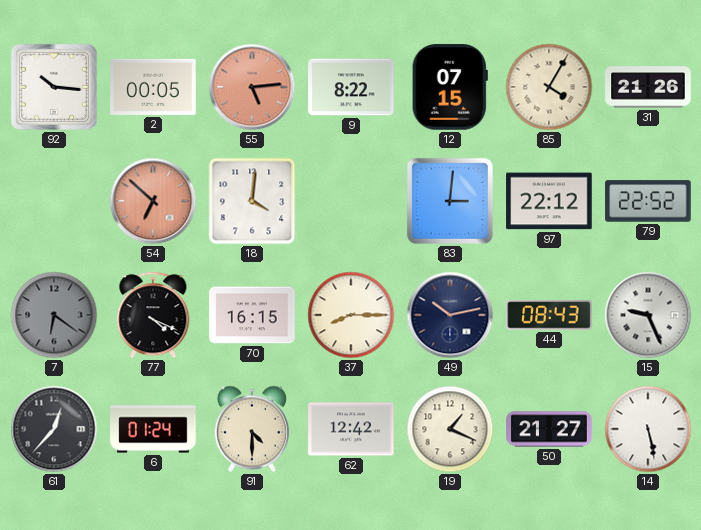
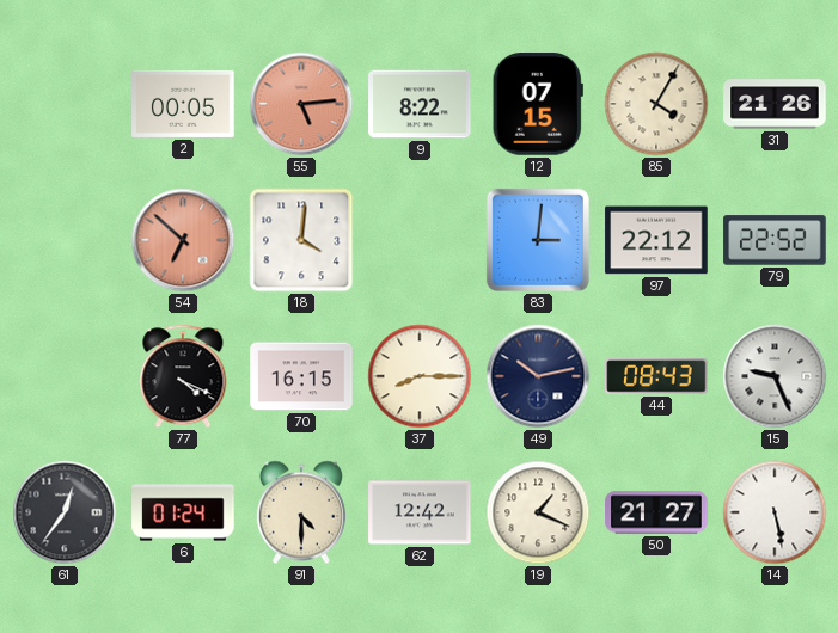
92: 10:16 -> none (54, 87)
7: 6:21 -> none (54, 315)
61: 12:37 -> 12:36 (65, 512)
